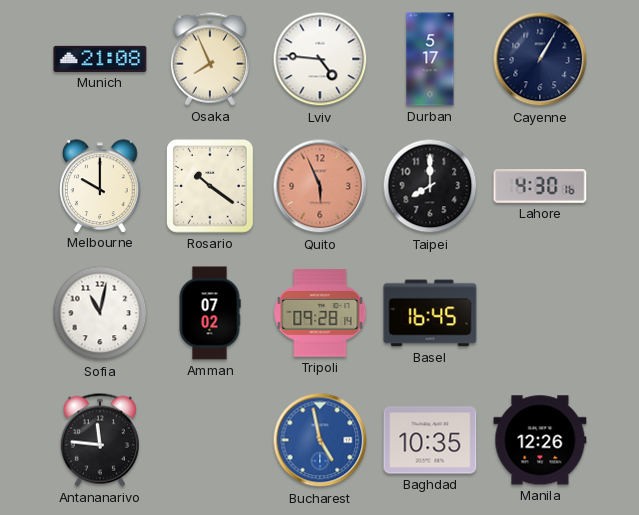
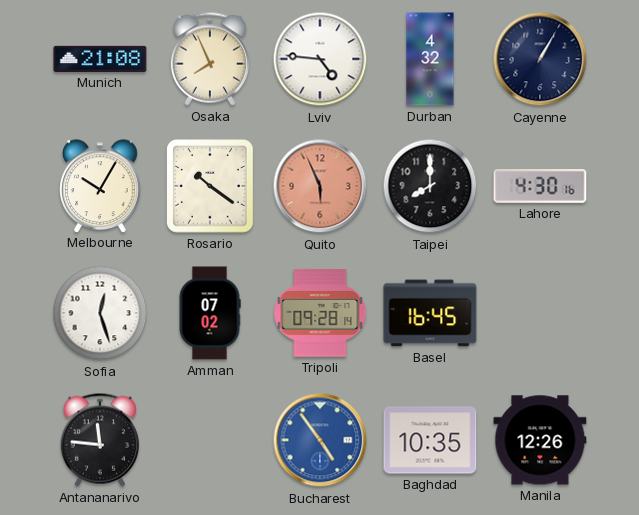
Durban: 5:17 -> 4:32 (430, 59)
Melbourne: 10:00 -> 10:05 (100, 186)
Sofia: 11:02 -> 12:27 (100, 313)
Bucharest: 4:58 -> 4:54 (320, 440)
